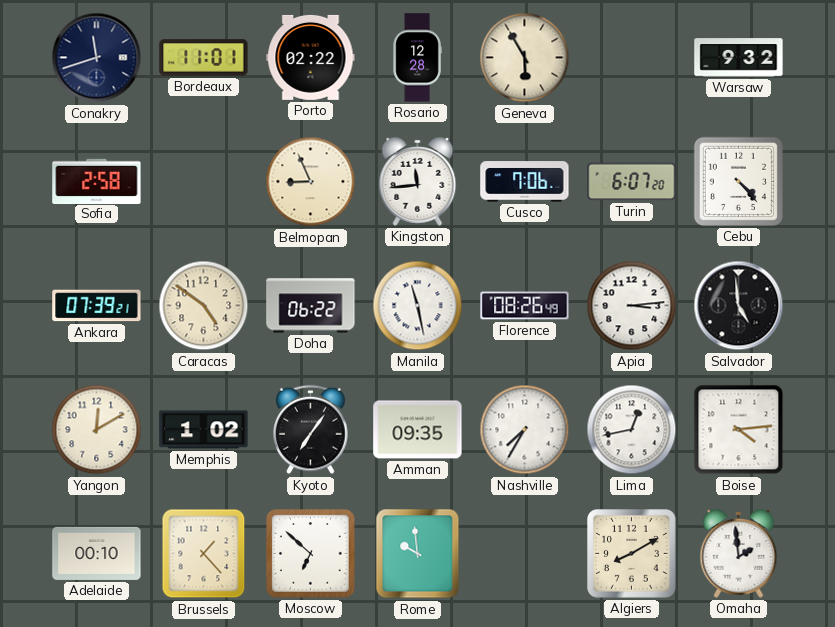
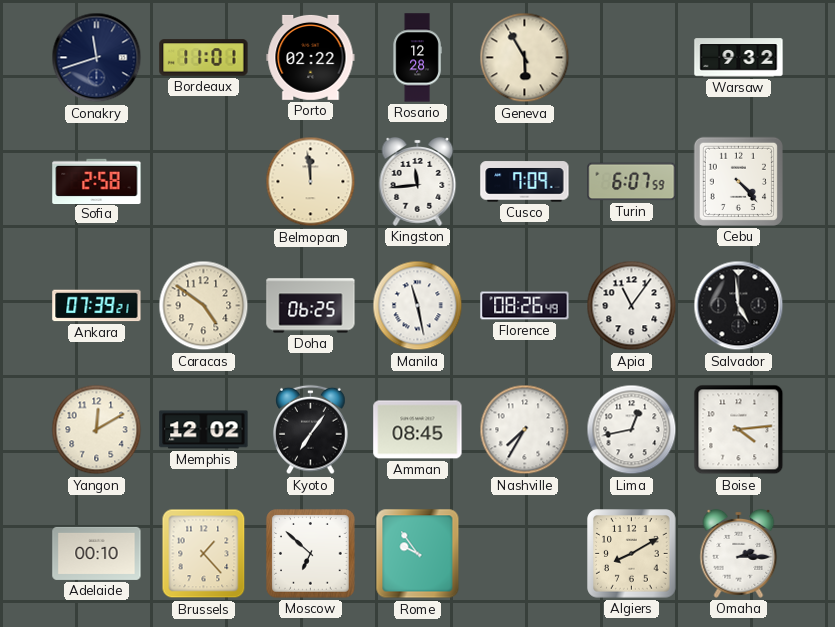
Belmopan: 8:56 -> 11:59 (311, 182)
Cusco: 7:06 -> 7:09 (525, 182)
Turin: 6:07:20 -> 6:07:59 (632, 182)
Doha: 06:22 -> 06:25 (311, 306)
Apia: 3:14 -> 11:06 (632, 306)
Memphis: 1:02 -> 12:02 (204, 430)
Amman: 09:35 -> 08:45 (418, 430)
Rome: 9:59 -> 9:54 (418, 554)
Omaha: 1:59 -> 2:15 (739, 553)
